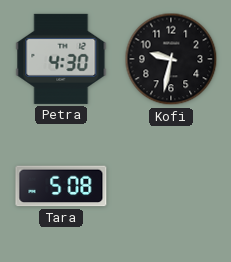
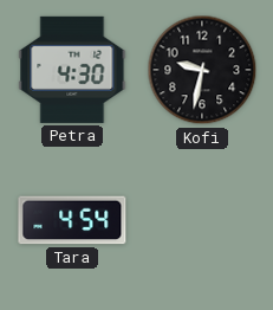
Tara: 5:08 -> 4:54 (72, 220)
